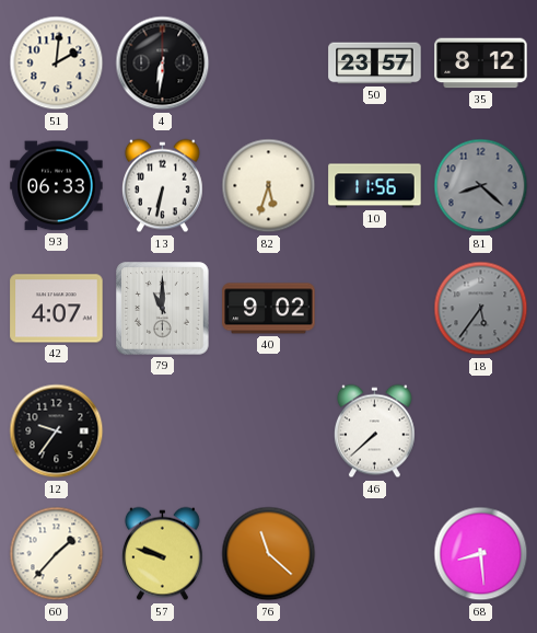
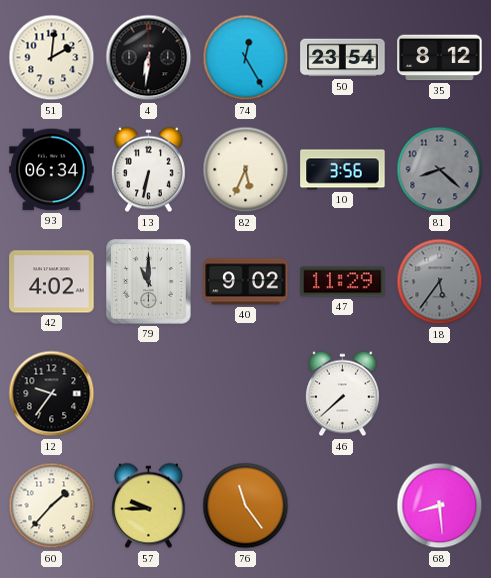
74: none -> 12:25 (246, 58)
50: 23:57 -> 23:54 (343, 58)
93: 06:33 -> 06:34 (52, 170)
82: 5:33 -> 5:34 (246, 170)
10: 11:56 -> 3:56 (343, 170)
42: 4:07 -> 4:02 (52, 282)
47: none -> 11:29 (343, 282)
57: 9:48 -> 9:45 (148, 506)
76: 11:22 -> 11:24 (246, 506)
